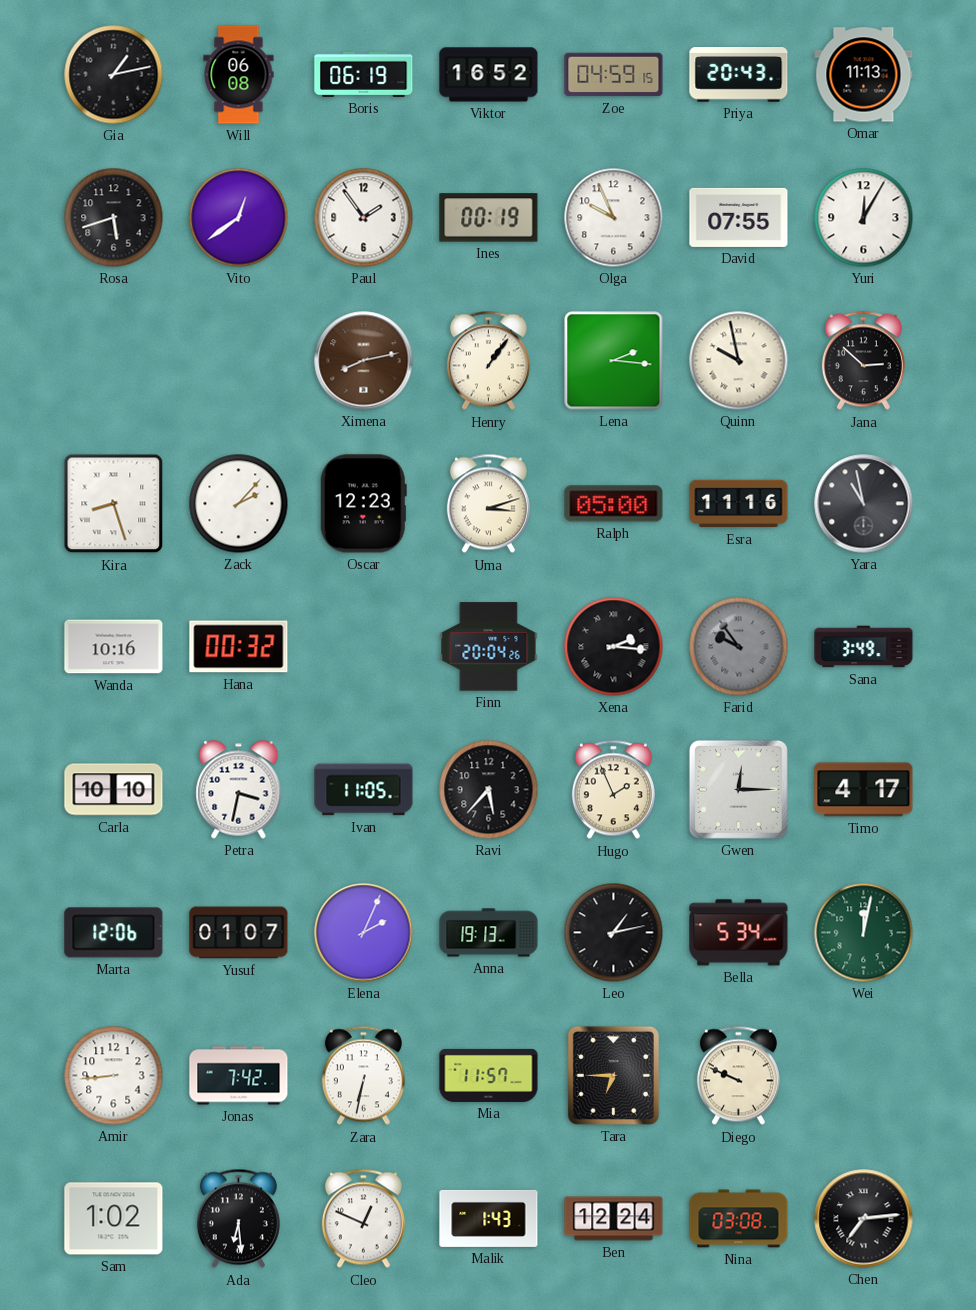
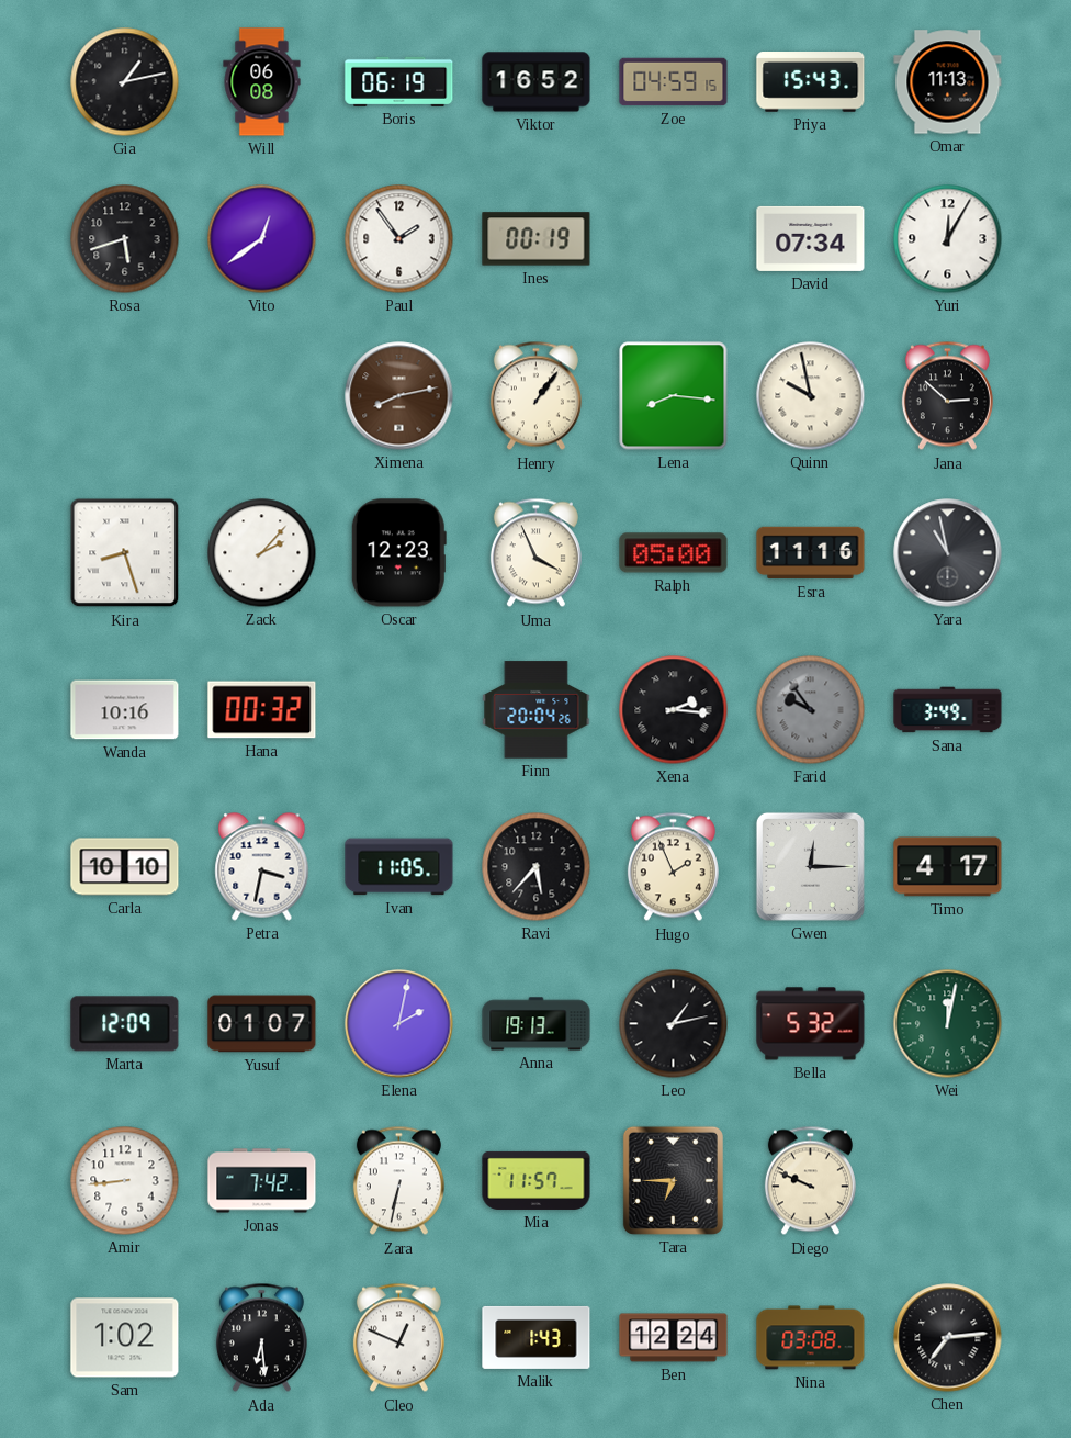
Priya: 20:43 -> 15:43 (811, 82)
Olga: 9:56 -> none (614, 218)
David: 07:55 -> 07:34 (811, 238)
Lena: 2:16 -> 8:16 (674, 396)
Uma: 3:12 -> 3:56 (535, 553)
Marta: 12:06 -> 12:09 (125, 1024)
Elena: 2:04 -> 2:02 (399, 1024)
Bella: 5:34 -> 5:32 (811, 1024)
